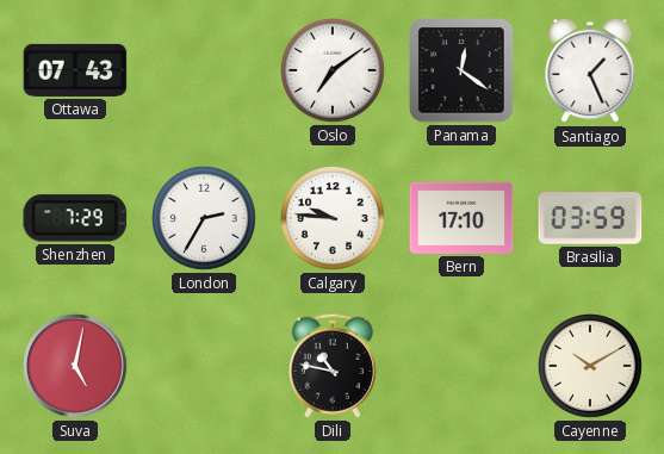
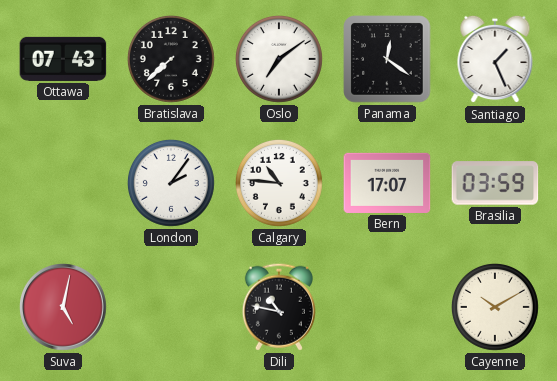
Bratislava: none -> 7:38 (171, 59)
Shenzhen: 7:29 -> none (75, 218)
London: 2:35 -> 2:06 (171, 183)
Calgary: 9:46 -> 10:46 (279, 183)
Bern: 17:10 -> 17:07 (387, 183)
